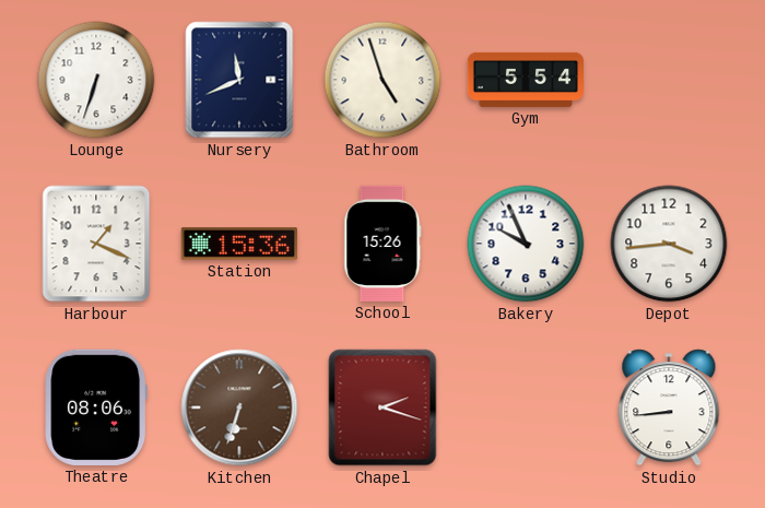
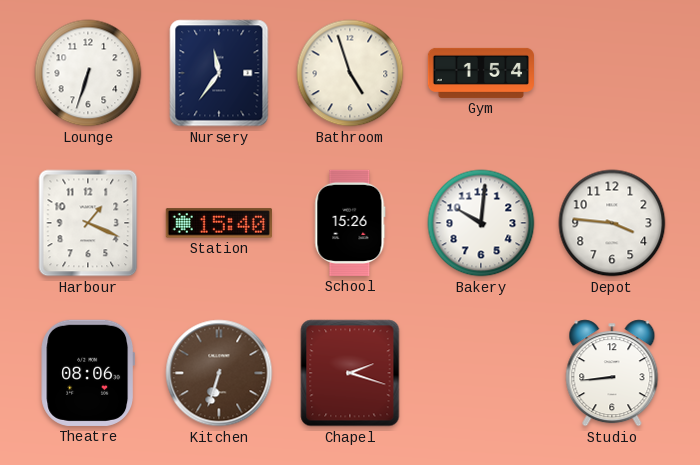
Nursery: 11:41 -> 11:36 (219, 73)
Gym: 5:54 -> 1:54 (480, 73)
Station: 15:36 -> 15:40 (219, 223)
Bakery: 9:56 -> 10:01 (481, 223)
Depot: 3:44 -> 3:46 (612, 223)
